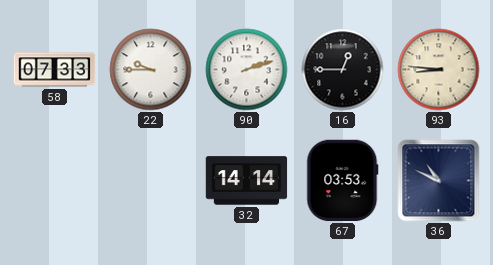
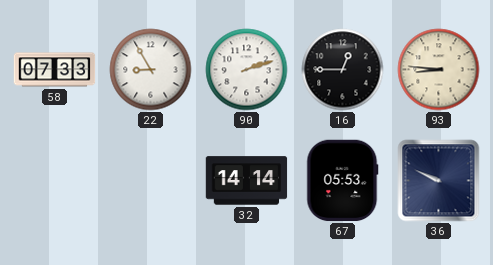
22: 9:45 -> 8:55 (151, 70)
67: 03:53 -> 05:53 (343, 181)
36: 10:49 -> 9:49 (439, 181)
